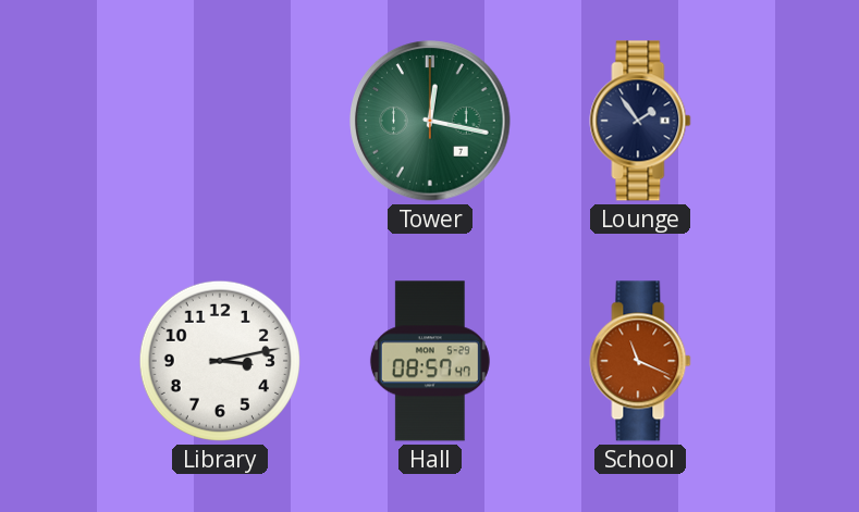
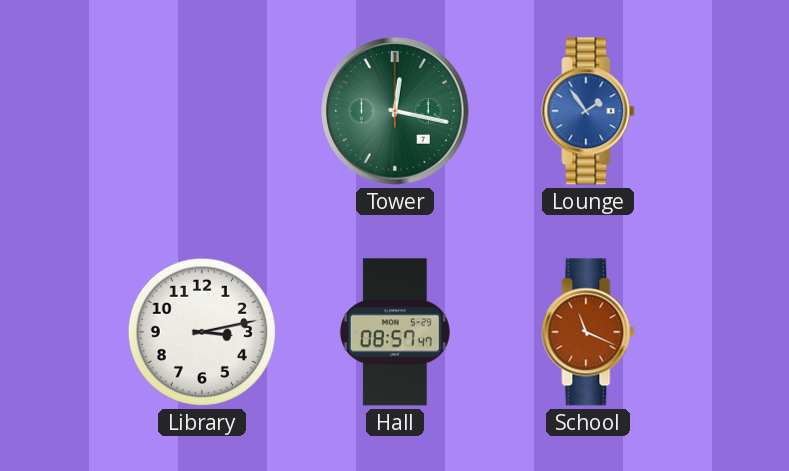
Lounge dial: navy -> blue (588, 111)
